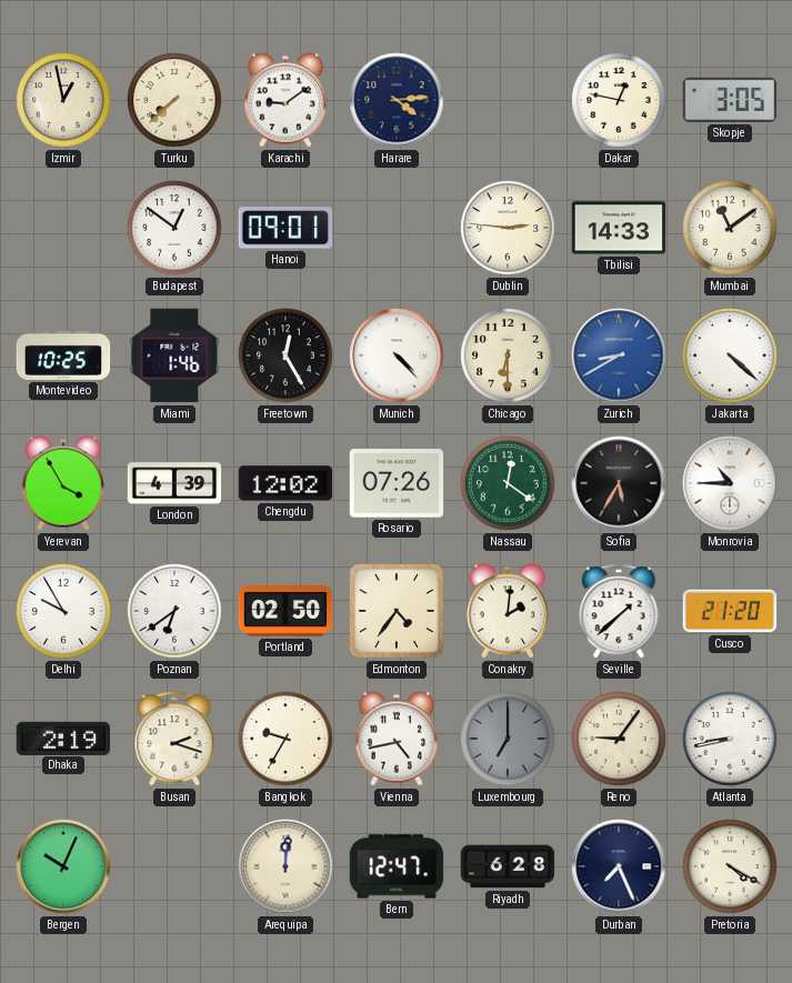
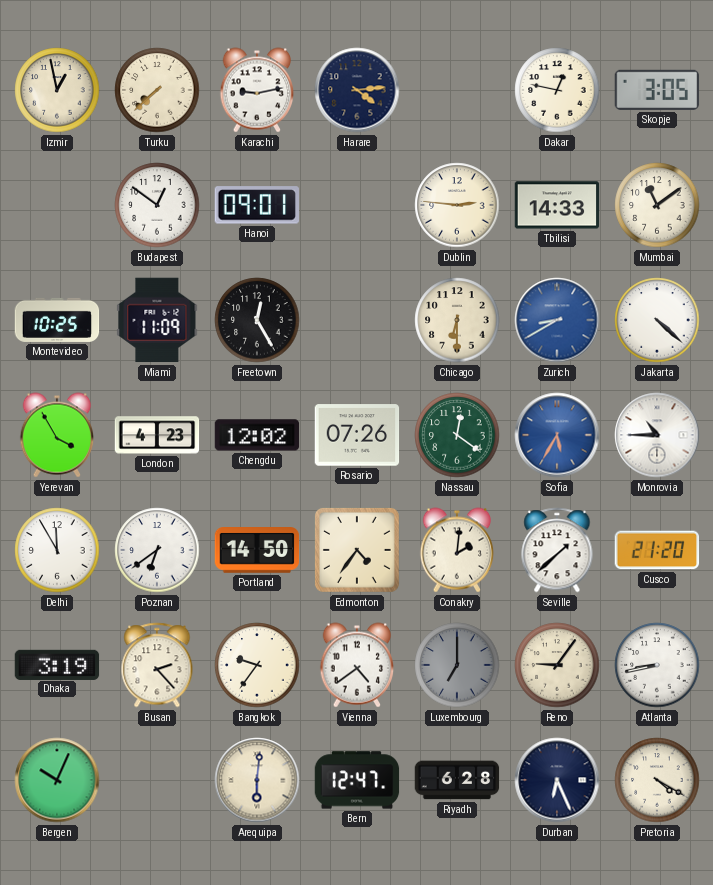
Karachi: 9:09 -> 9:13 (257, 90)
Miami: 1:46 -> 11:09 (157, 320)
Munich: 4:23 -> none (397, 355)
London: 4:39 -> 4:23 (157, 435)
Sofia dial: black -> blue (557, 435)
Delhi: 9:55 -> 11:55 (57, 550)
Portland: 02:50 -> 14:50 (257, 551)
Dhaka: 2:19 -> 3:19 (57, 664)
Busan: 2:18 -> 2:23 (157, 665)
Bangkok: 9:35 -> 9:36 (257, 665)
Vienna: 4:43 -> 4:39 (357, 665)
Arequipa: 12:01 -> 6:01 (257, 780)
Durban: 7:26 -> 6:26 (557, 780)
